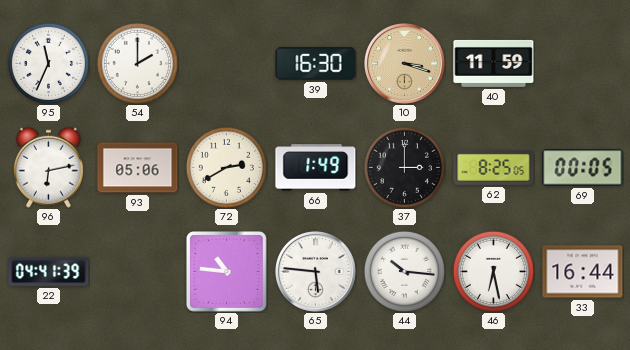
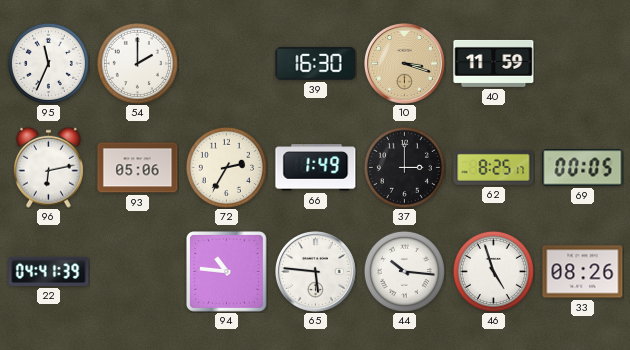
72: 2:40 -> 2:35 (226, 167)
62: 8:25:05 -> 8:25:17 (494, 167)
46: 6:28 -> 4:57 (493, 271)
33: 16:44 -> 08:26 (583, 272)
